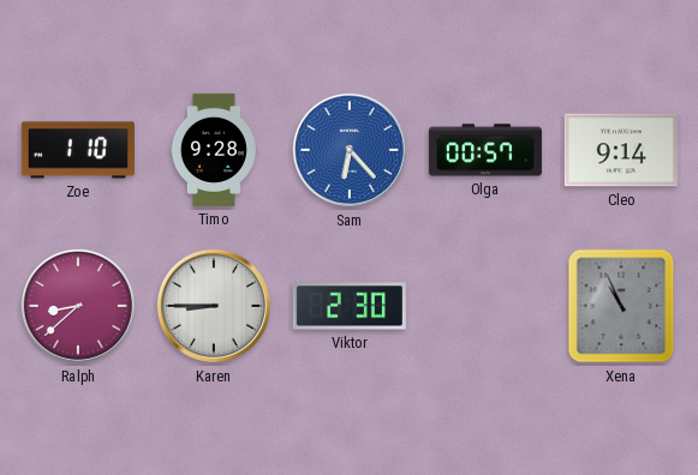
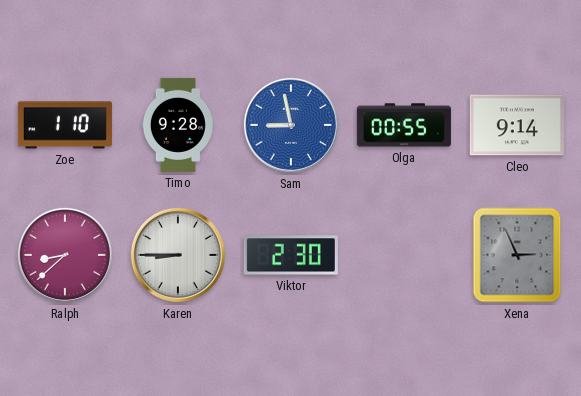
Sam: 6:23 -> 8:58 (291, 125)
Olga: 00:57 -> 00:55 (404, 125)
Xena: 10:56 -> 2:56 (517, 255)
